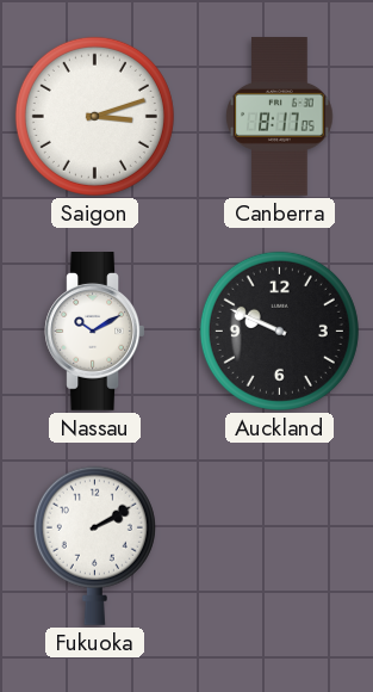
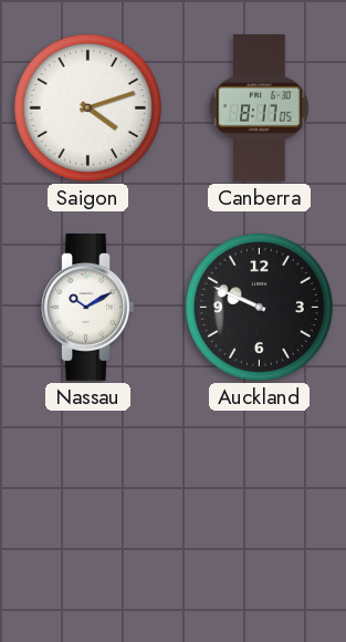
Saigon: 3:12 -> 4:12 (87, 107)
Fukuoka: 2:10 -> none (94, 545)
